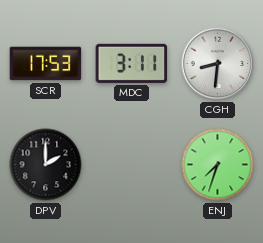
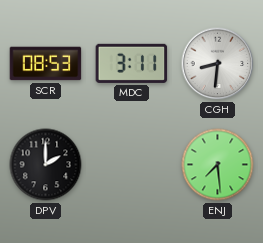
SCR: 17:53 -> 08:53 (46, 64)
ENJ: 7:33 -> 7:29 (218, 165)
